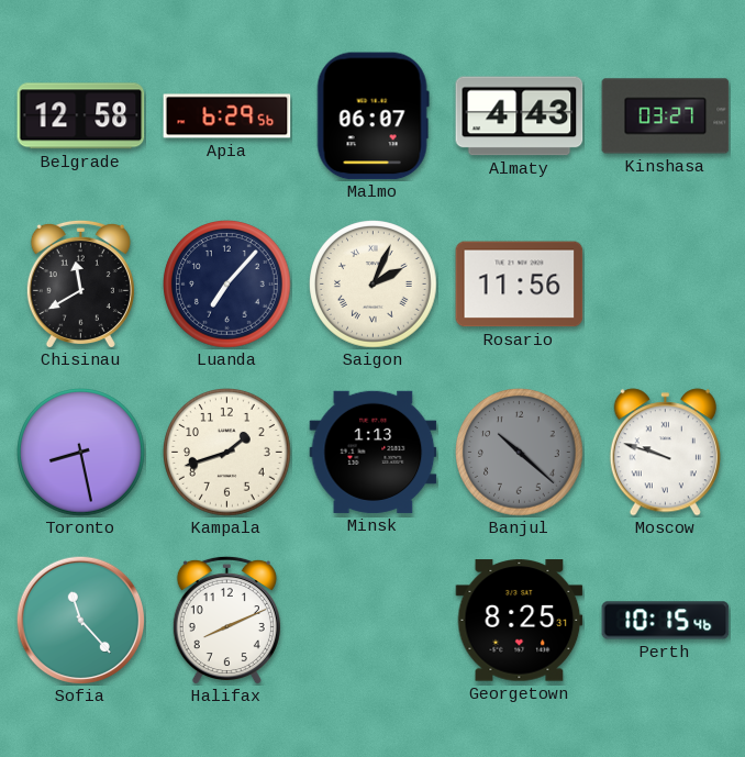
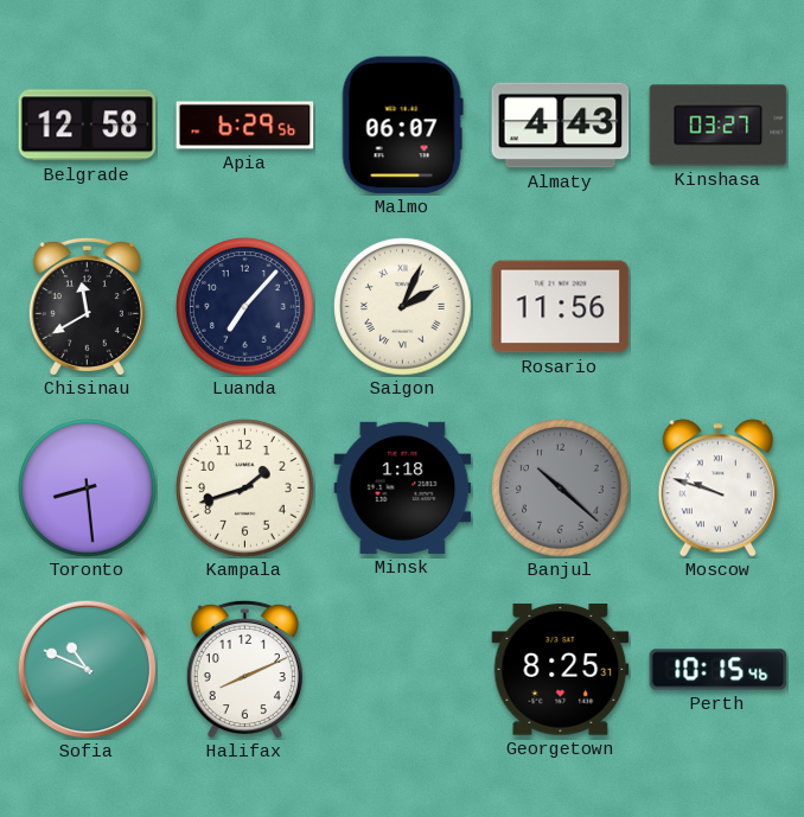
Toronto: 8:28 -> 8:29 (88, 489)
Minsk: 1:13 -> 1:18 (403, 487)
Sofia: 11:23 -> 10:49 (87, 669)
